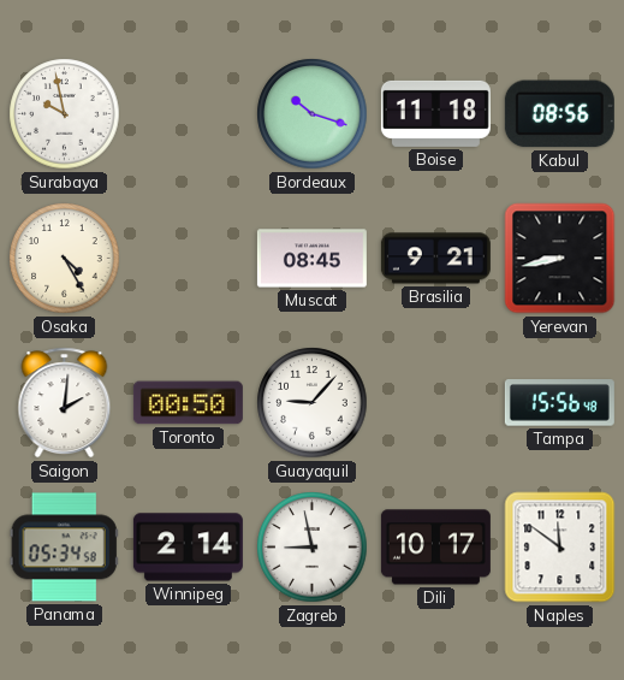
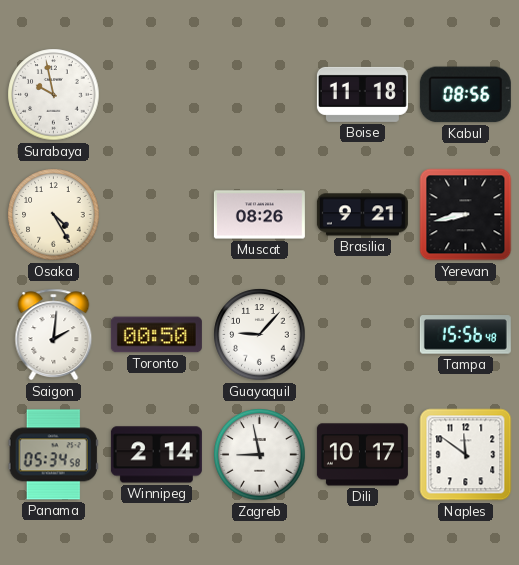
Bordeaux: 10:18 -> none (313, 114)
Muscat: 08:45 -> 08:26 (259, 215)
